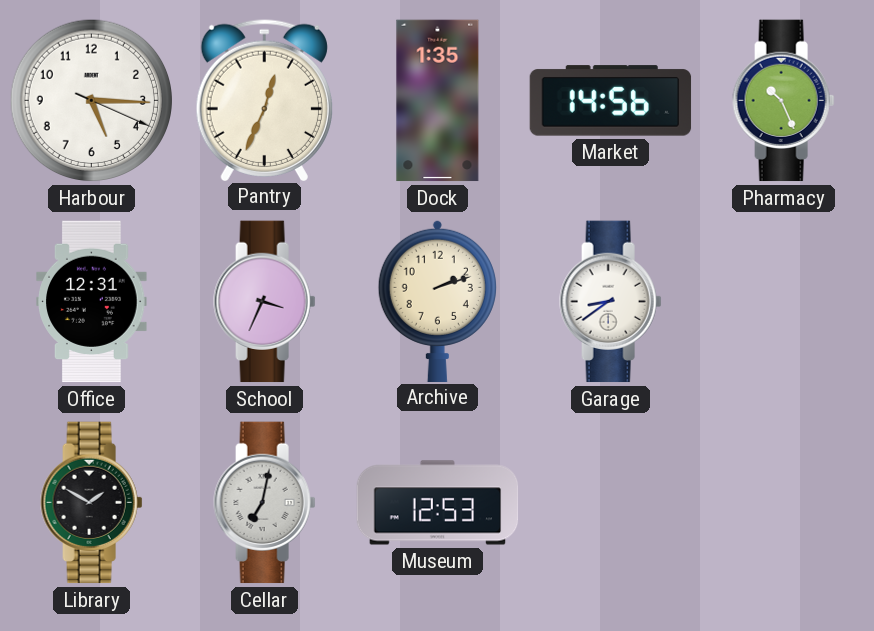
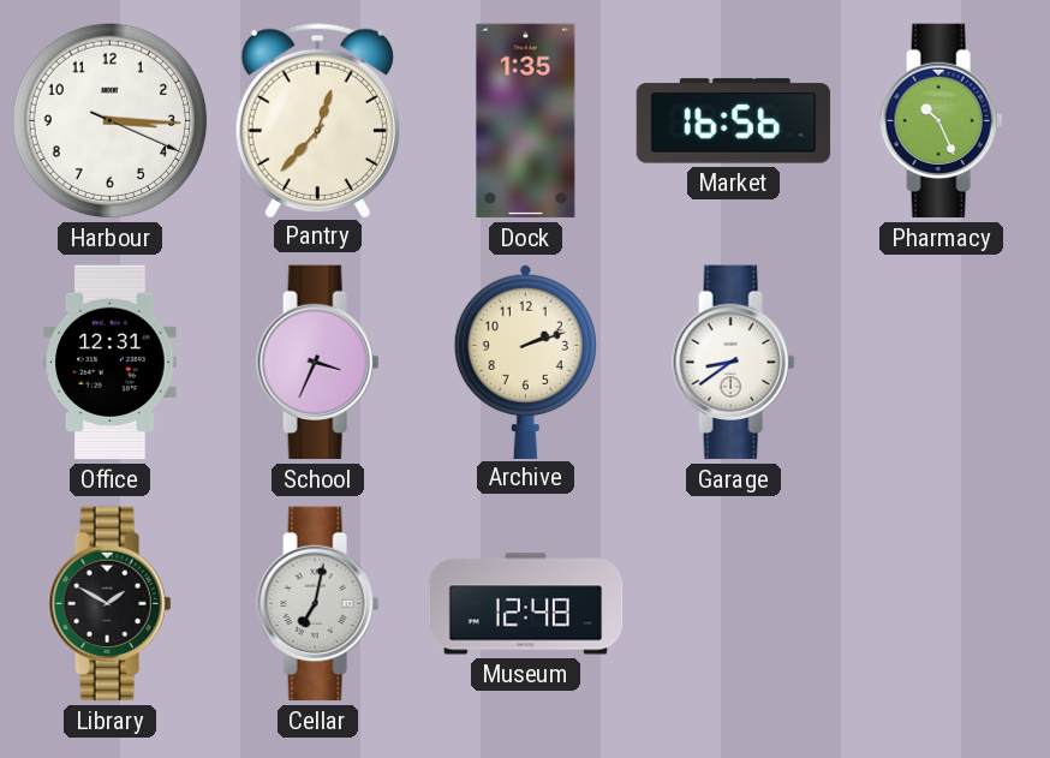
Harbour: 5:15 -> 3:15 (111, 121)
Pantry: 12:34 -> 12:37 (317, 120)
Market: 14:56 -> 16:56 (734, 121)
Museum: 12:53 -> 12:48 (526, 604)
